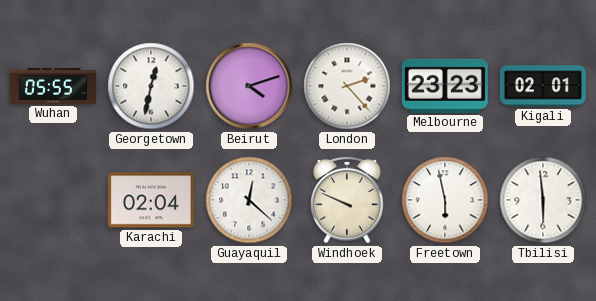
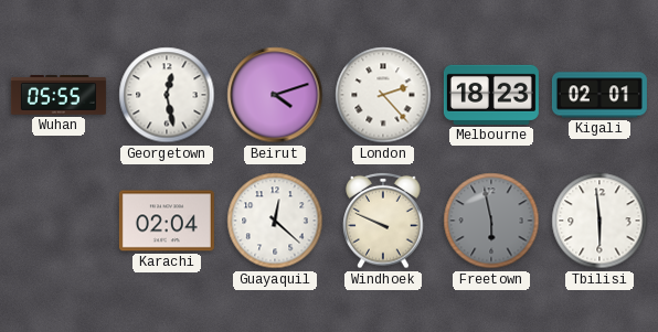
Georgetown: 12:32 -> 12:28 (167, 95)
Melbourne: 23:23 -> 18:23 (491, 95)
Freetown dial: white -> grey (491, 221)
